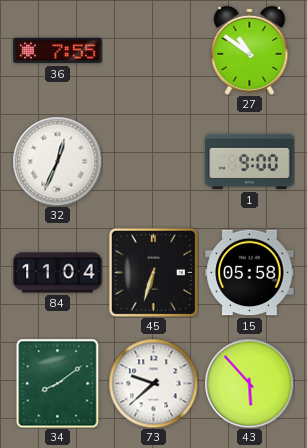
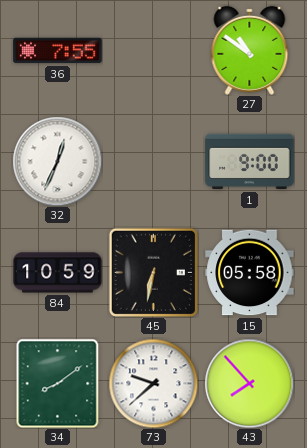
84: 11:04 -> 10:59 (58, 273)
45: 6:33 -> 6:32 (153, 272)
43: 5:53 -> 7:53 (249, 383)
